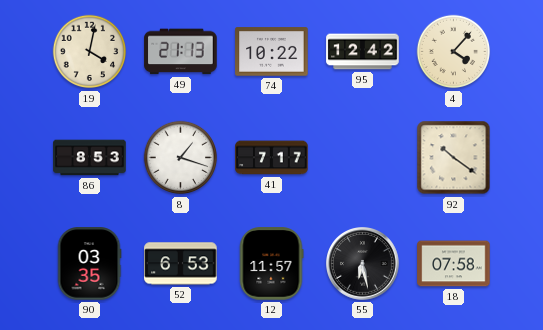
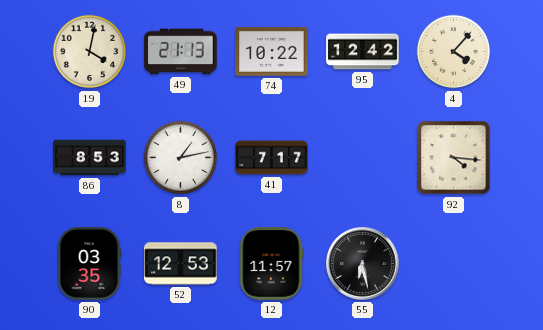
8: 1:18 -> 1:13 (181, 158)
92: 10:21 -> 4:16 (454, 158)
52: 6:53 -> 12:53 (181, 264)
18: 07:58 -> none (454, 264)
